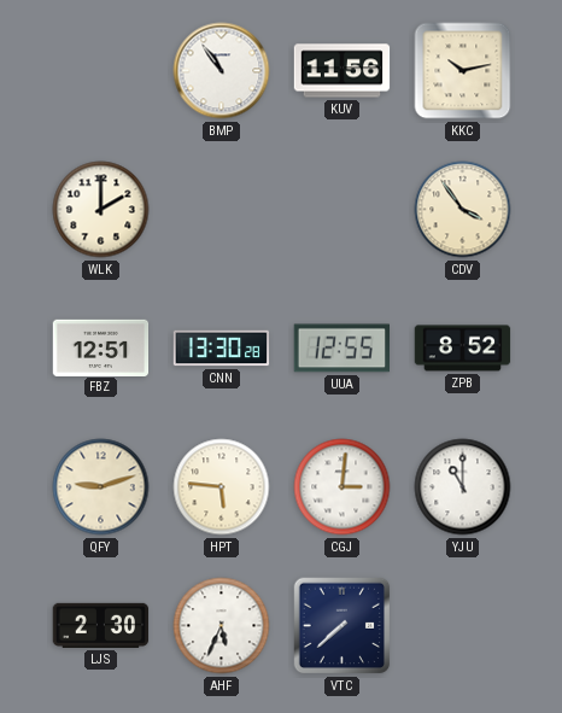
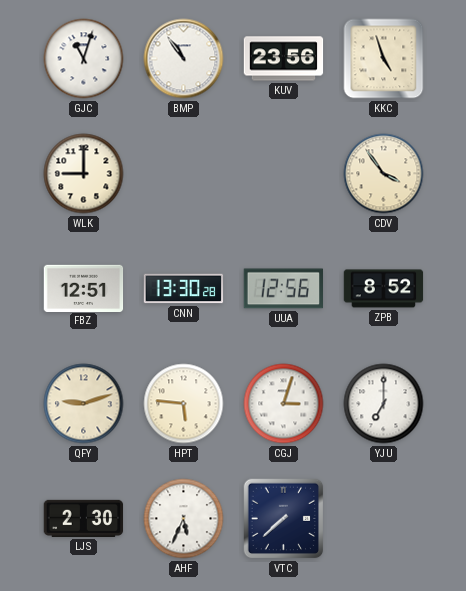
GJC: none -> 11:03 (84, 59)
KUV: 11:56 -> 23:56 (284, 59)
KKC: 10:13 -> 4:57 (384, 59)
WLK: 2:00 -> 9:00 (84, 174)
UUA: 12:55 -> 12:56 (283, 289)
CGJ: 3:01 -> 3:03 (284, 404)
YJU: 11:00 -> 7:00 (384, 404)
